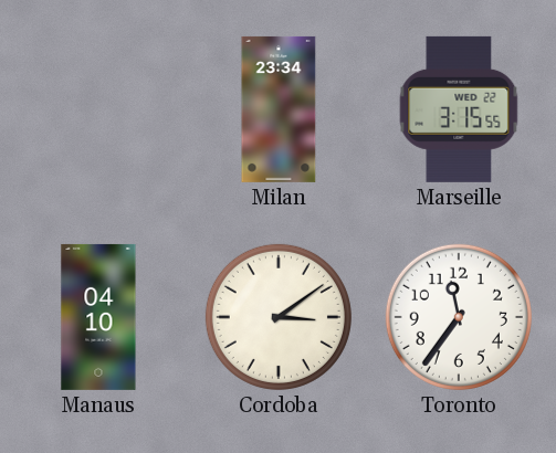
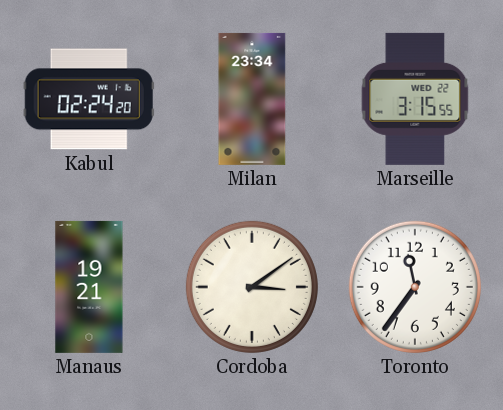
Kabul: none -> 02:24 (89, 99)
Manaus: 04:10 -> 19:21 (89, 287)
